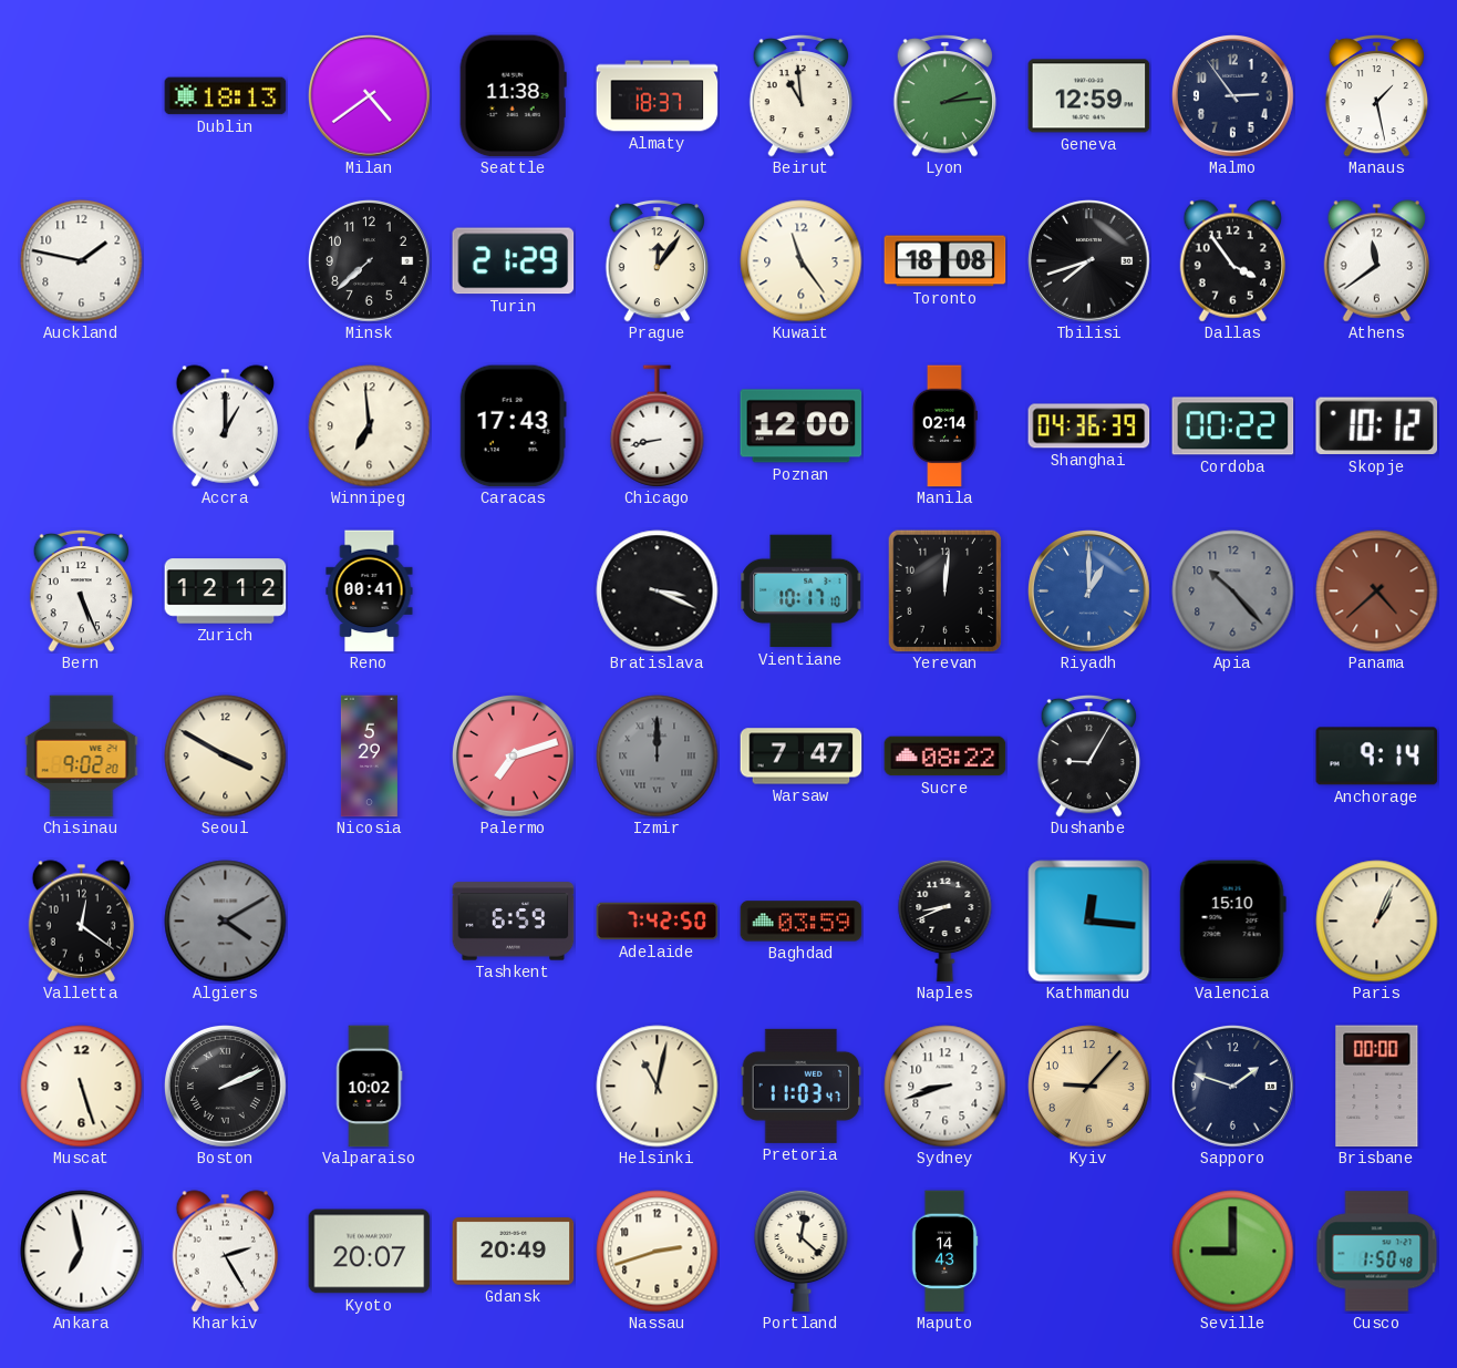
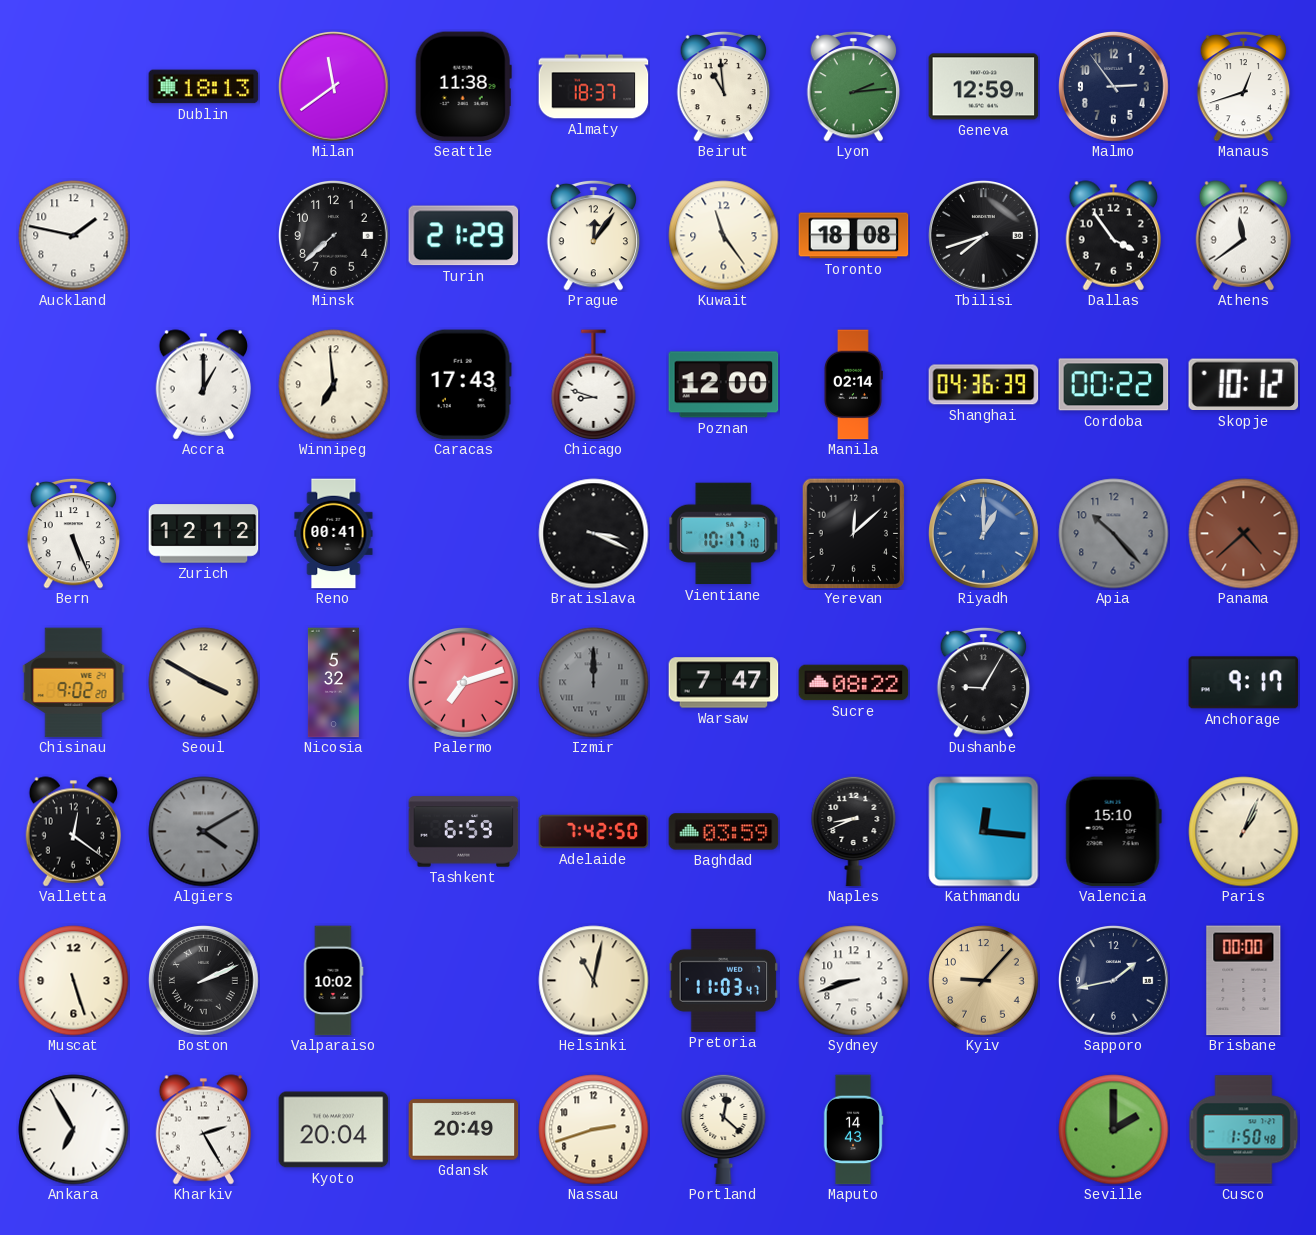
Milan: 4:39 -> 11:39 (334, 87)
Manaus: 1:28 -> 12:42 (1244, 86)
Chicago: 8:43 -> 8:48 (594, 385)
Yerevan: 12:01 -> 12:08 (854, 533)
Nicosia: 5:29 -> 5:32 (333, 683)
Anchorage: 9:14 -> 9:17 (1244, 683)
Sapporo: 1:48 -> 1:43 (1114, 981)
Ankara: 6:58 -> 6:55 (74, 1130)
Kyoto: 20:07 -> 20:04 (334, 1130)
Seville: 9:00 -> 2:00 (1114, 1130)
